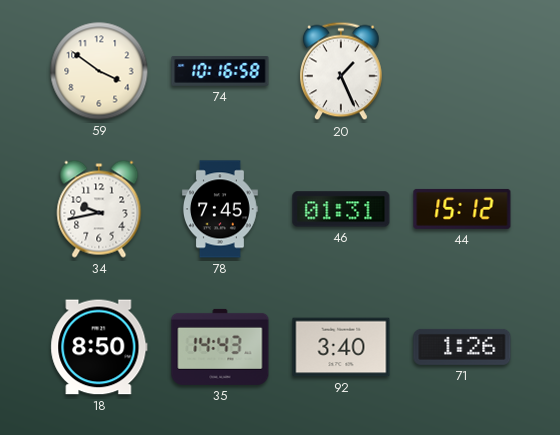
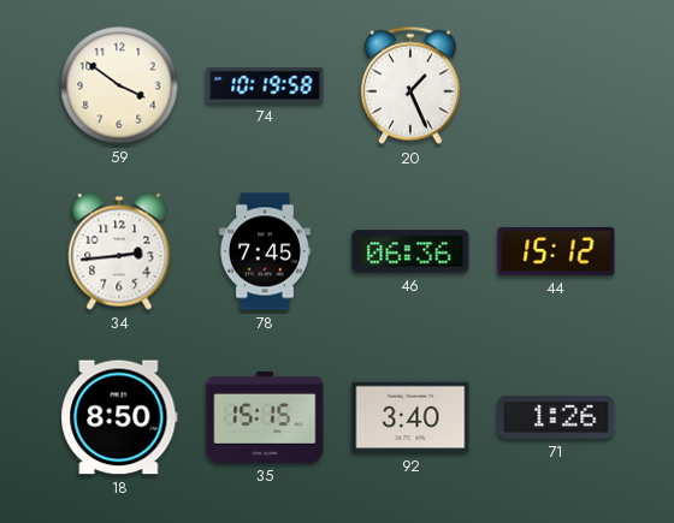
74: 10:16 -> 10:19 (265, 87)
34: 9:43 -> 2:44 (119, 251)
46: 01:31 -> 06:36 (410, 251)
35: 14:43 -> 15:15 (265, 417)
